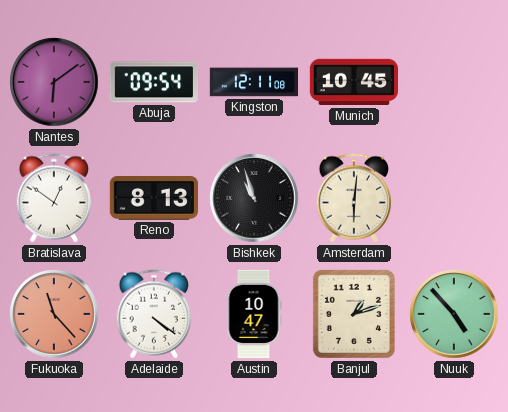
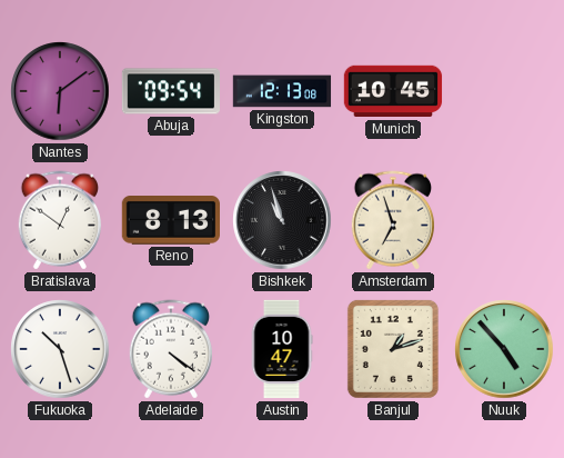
Kingston: 12:11 -> 12:13 (282, 91)
Amsterdam: 6:01 -> 6:57 (392, 220)
Fukuoka: 11:23 -> 10:27 (60, 349)
Fukuoka dial: salmon -> white (60, 349)
